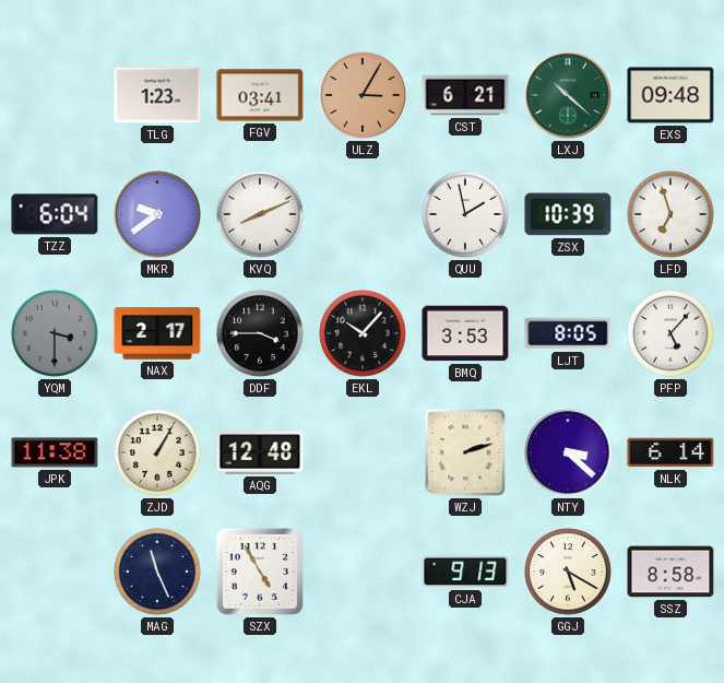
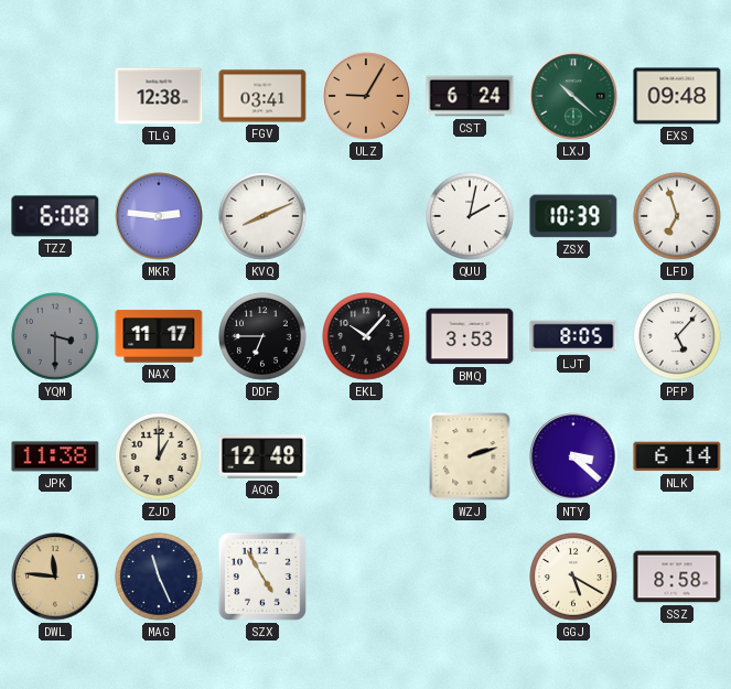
TLG: 1:23 -> 12:38 (159, 96)
ULZ: 3:05 -> 9:05 (366, 96)
CST: 6:21 -> 6:24 (470, 96)
TZZ: 6:04 -> 6:08 (55, 216)
MKR: 9:39 -> 2:46 (159, 216)
QUU: 1:58 -> 2:02 (470, 216)
NAX: 2:17 -> 11:17 (159, 336)
DDF: 3:45 -> 6:45 (262, 336)
ZJD: 1:05 -> 1:00 (159, 456)
DWL: none -> 11:46 (55, 577)
CJA: 9:13 -> none (465, 572)
